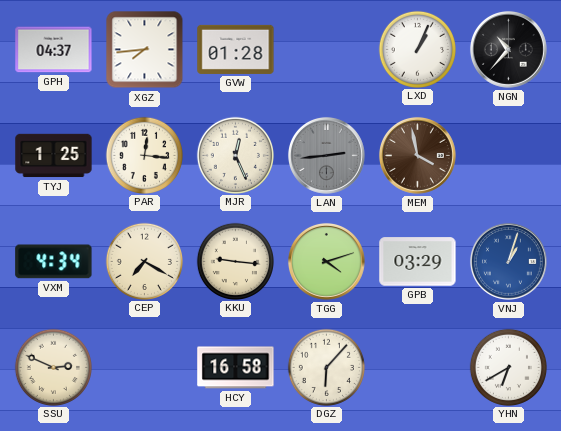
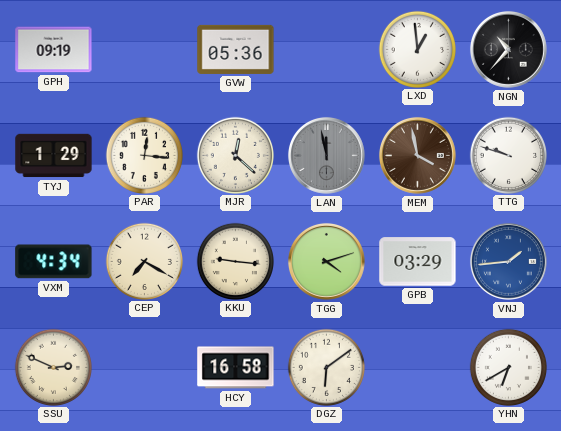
GPH: 04:37 -> 09:19 (54, 50)
XGZ: 7:44 -> none (145, 50)
GVW: 01:28 -> 05:36 (236, 49)
LXD: 1:04 -> 12:59 (417, 49)
TYJ: 1:25 -> 1:29 (54, 156)
MJR: 12:26 -> 12:22 (235, 155)
LAN: 2:44 -> 11:58 (327, 156)
TTG: none -> 9:48 (508, 155)
VNJ: 1:03 -> 1:44 (509, 262)
DGZ: 6:07 -> 6:09 (326, 367)
